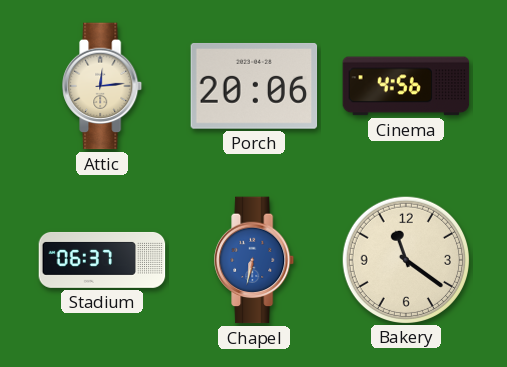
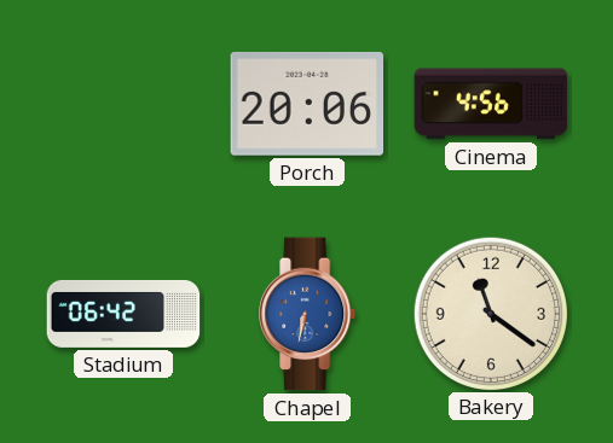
Attic: 12:14 -> none (103, 86)
Stadium: 06:37 -> 06:42 (123, 314)
